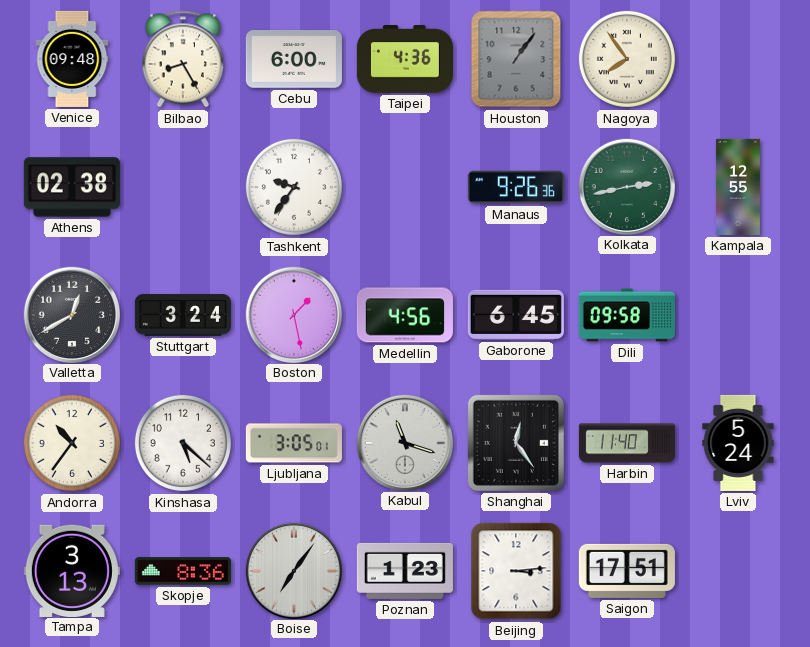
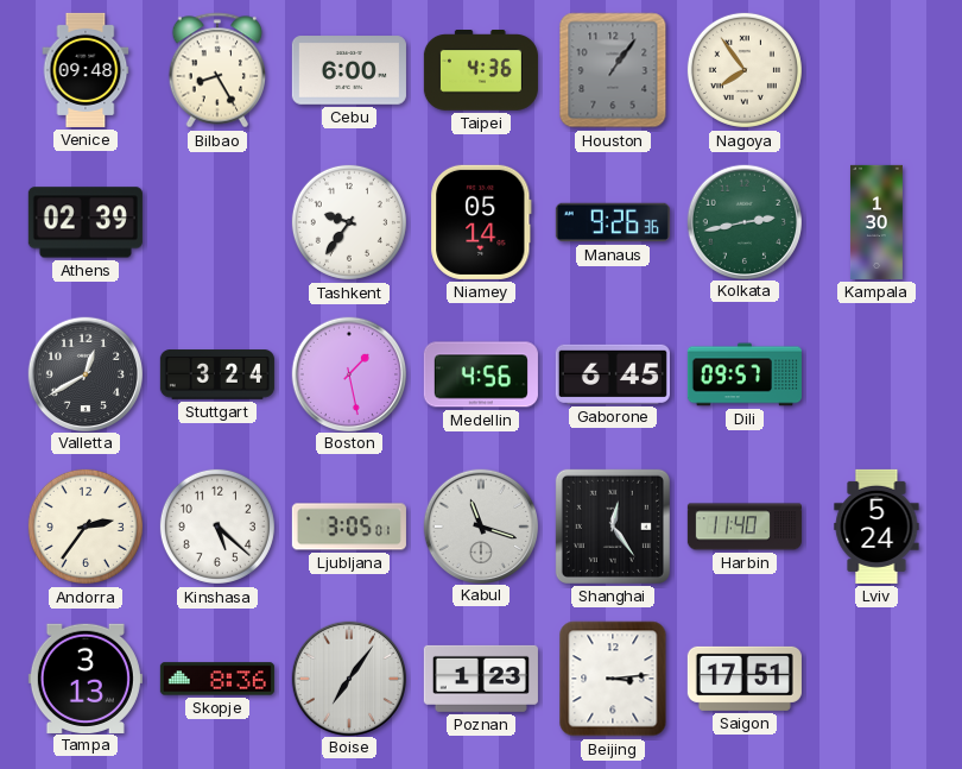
Athens: 02:38 -> 02:39 (86, 222)
Niamey: none -> 05:14 (481, 222)
Kampala: 12:55 -> 1:30 (876, 222)
Dili: 09:58 -> 09:57 (745, 374)
Andorra: 10:36 -> 2:36 (86, 527)
